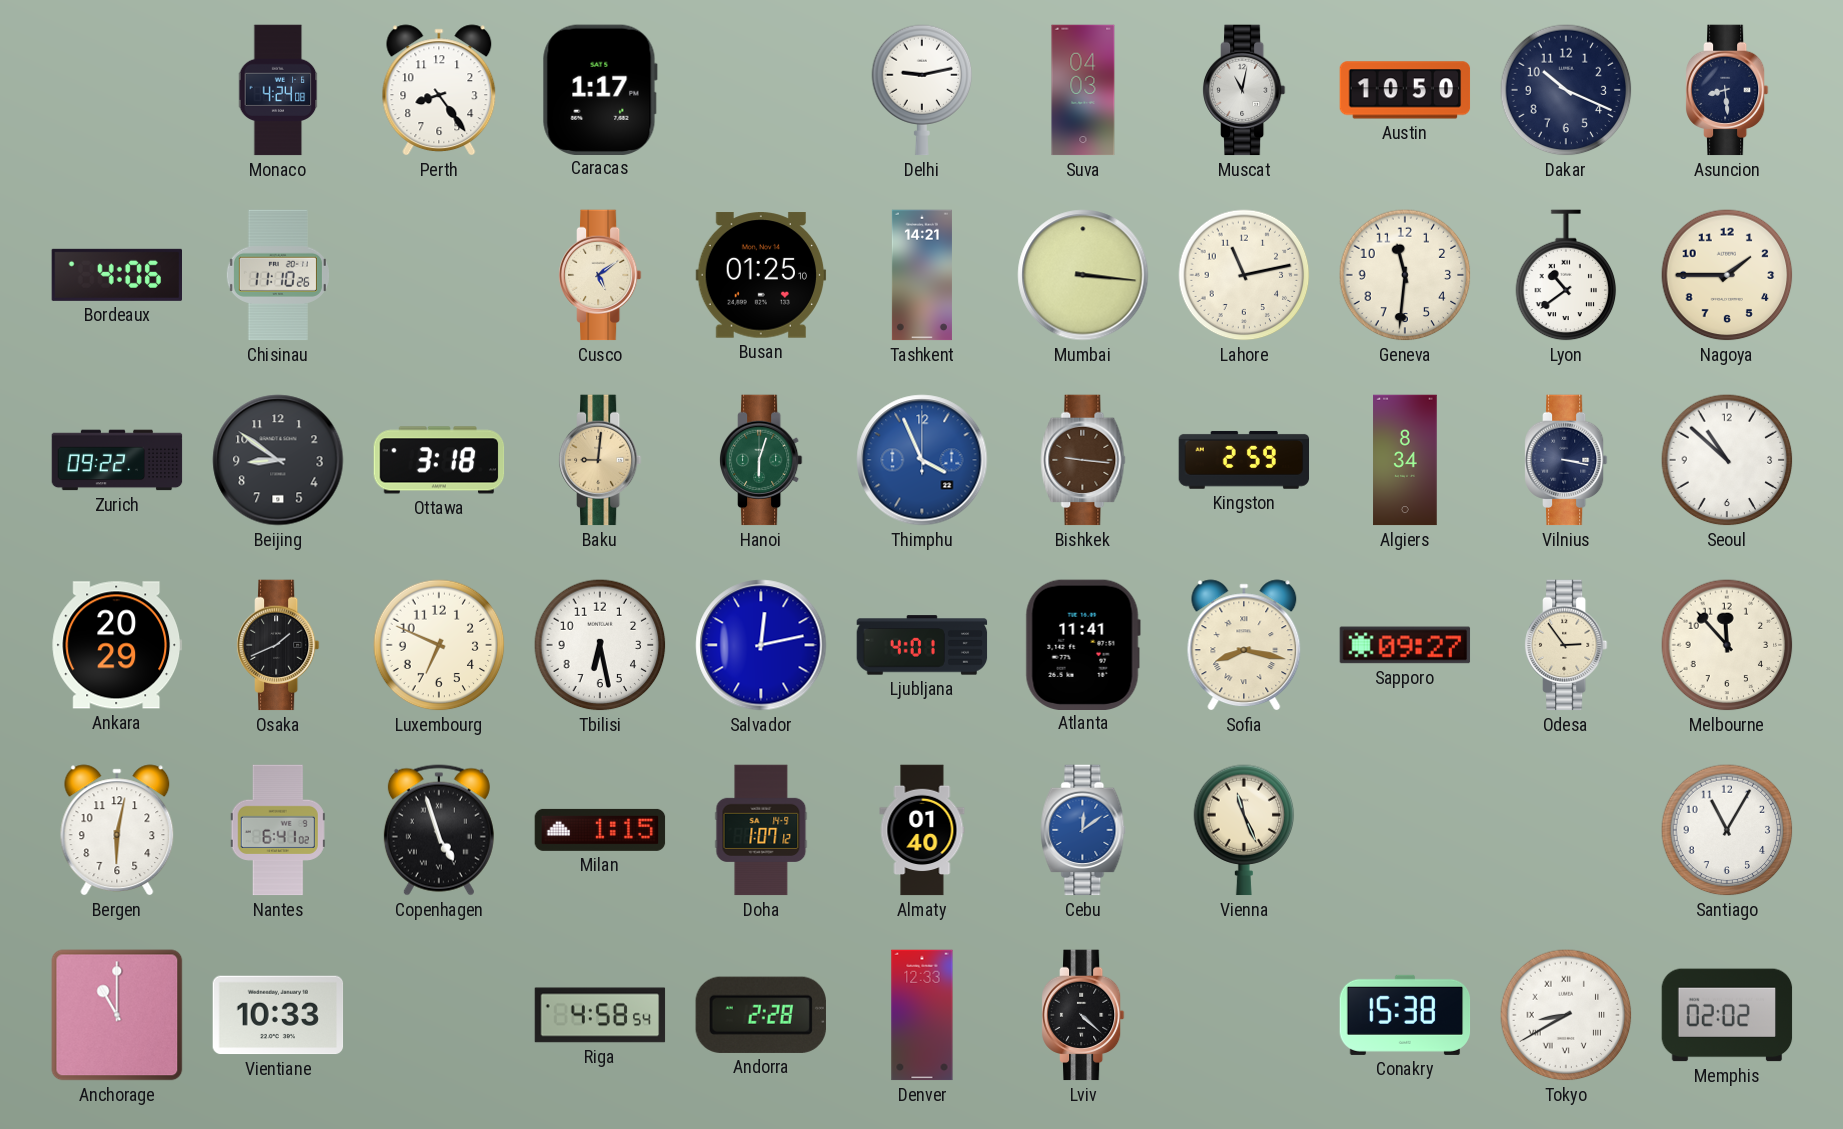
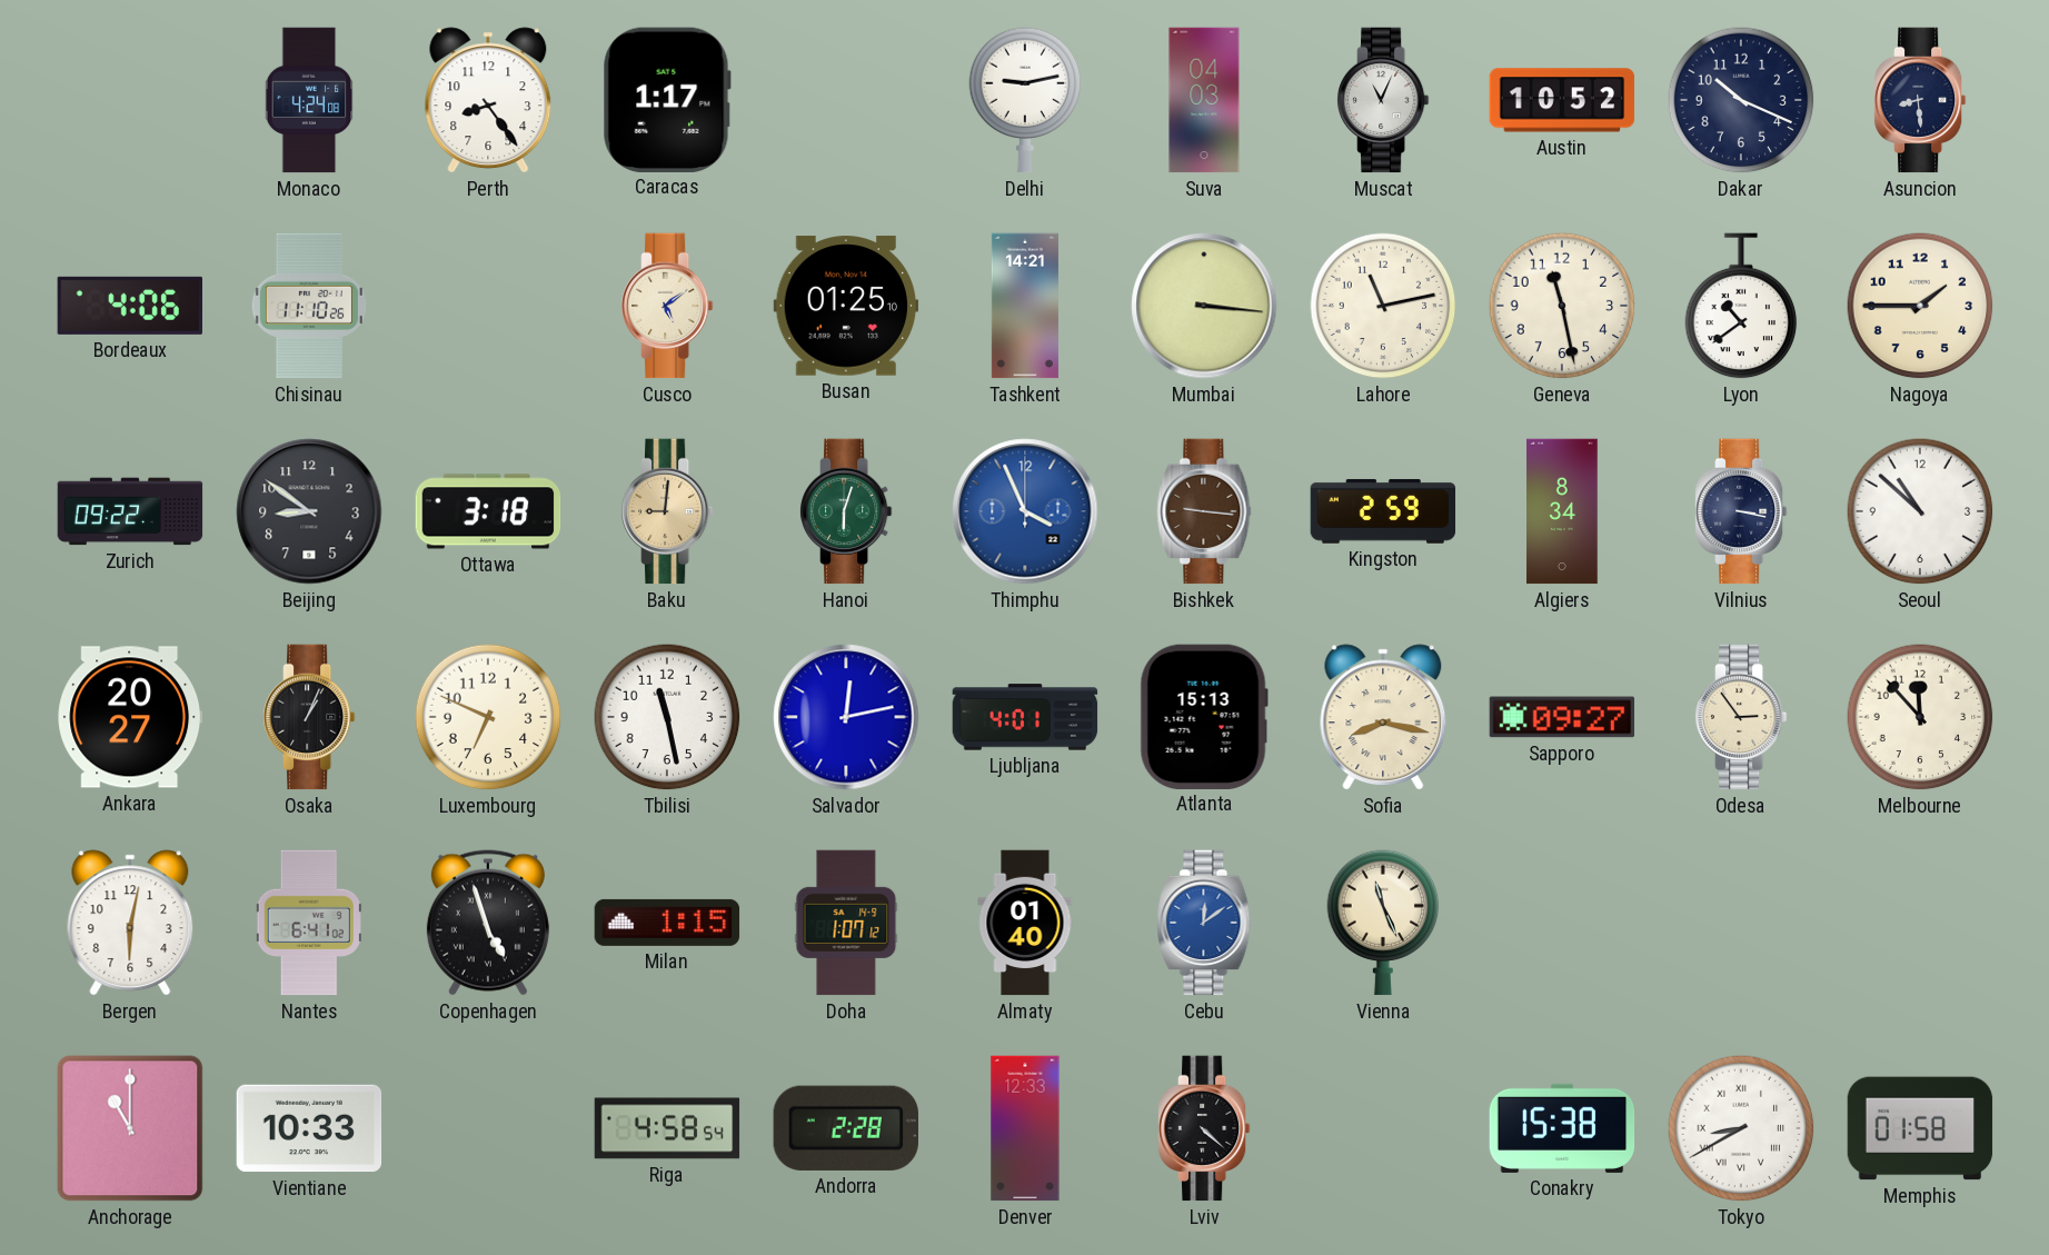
Muscat: 11:02 -> 11:04 (1383, 100)
Austin: 10:50 -> 10:52 (1562, 100)
Geneva: 11:31 -> 11:28 (1562, 306)
Ankara: 20:29 -> 20:27 (130, 717)
Osaka: 1:41 -> 1:04 (309, 717)
Tbilisi: 6:28 -> 11:28 (667, 717)
Atlanta: 11:41 -> 15:13 (1204, 716)
Santiago: 11:05 -> none (1727, 830)
Memphis: 02:02 -> 01:58 (1920, 1128)
